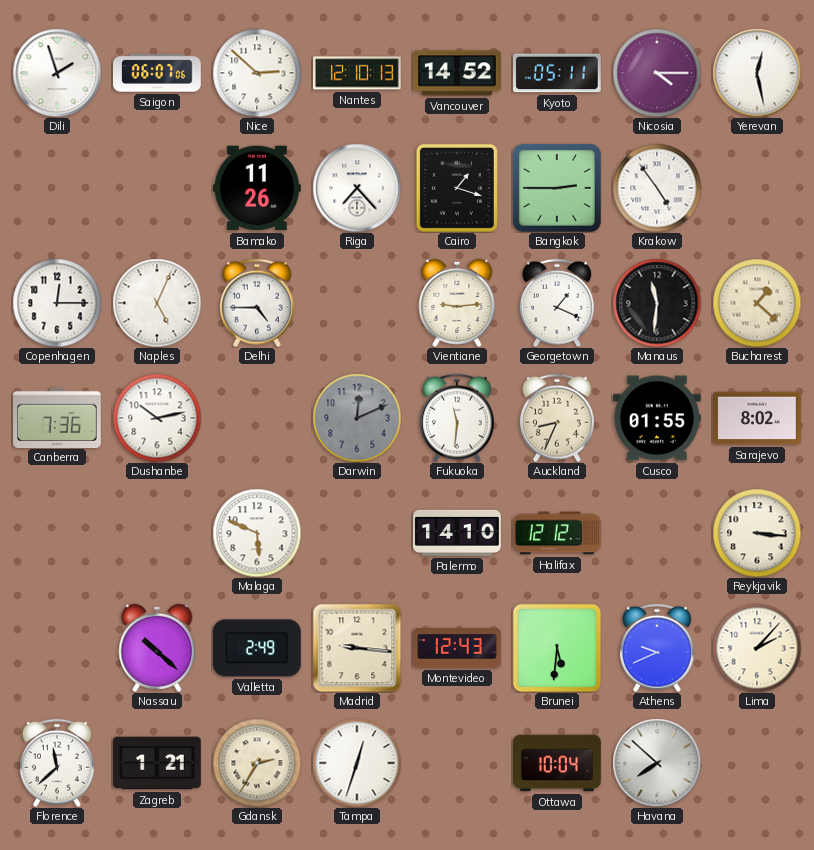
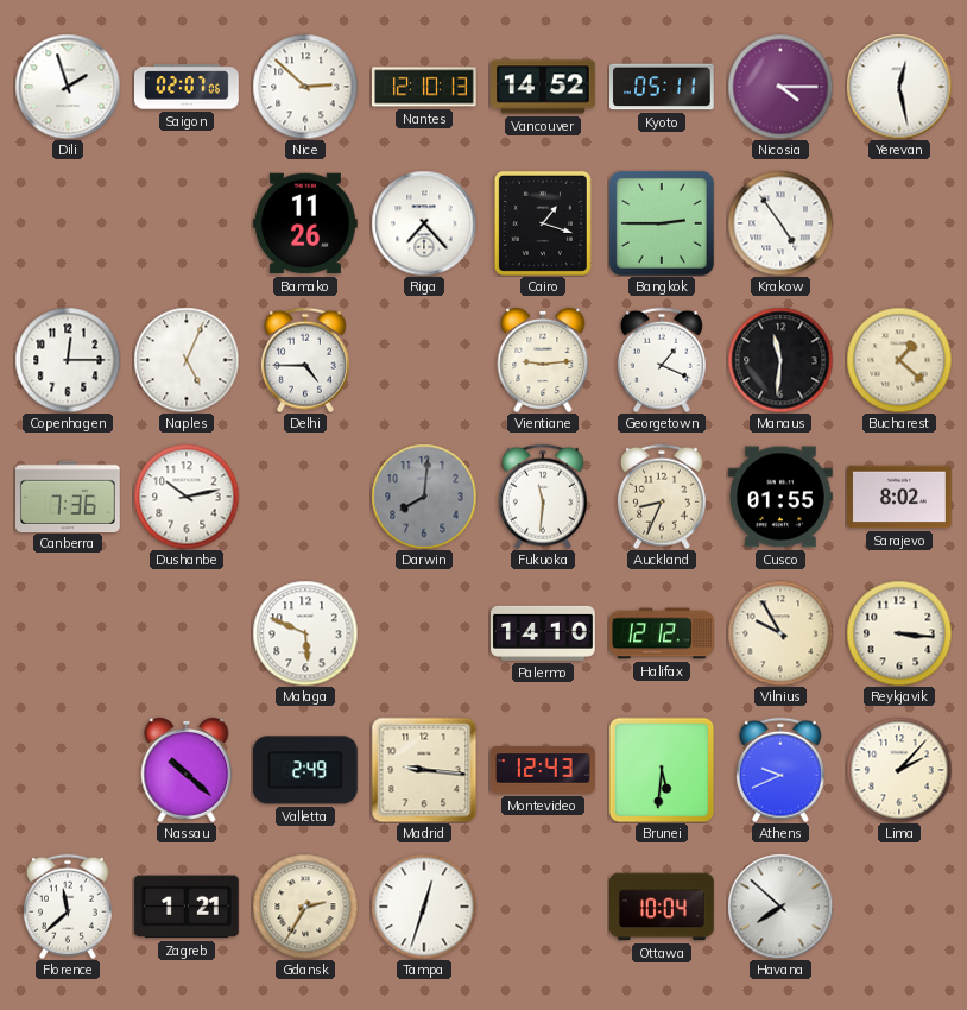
Saigon: 06:07 -> 02:07 (187, 87)
Darwin: 12:11 -> 8:01 (424, 497)
Vilnius: none -> 9:55 (780, 633)
